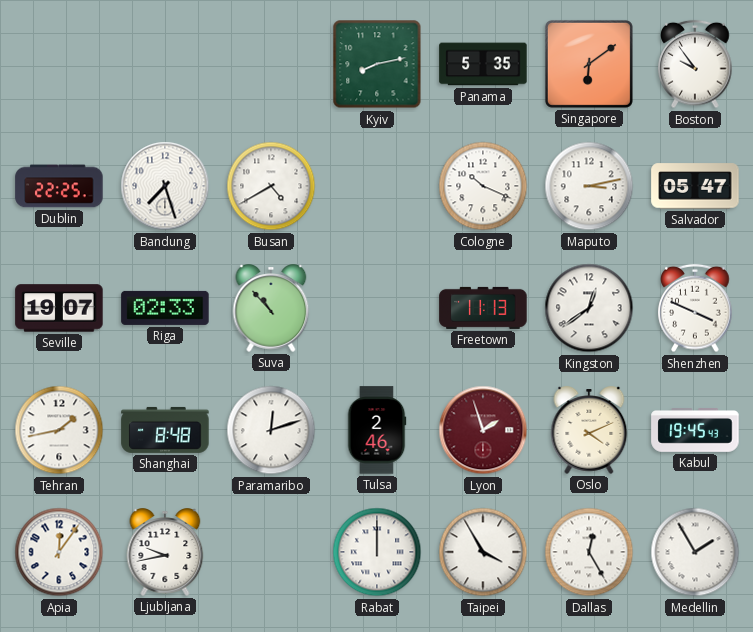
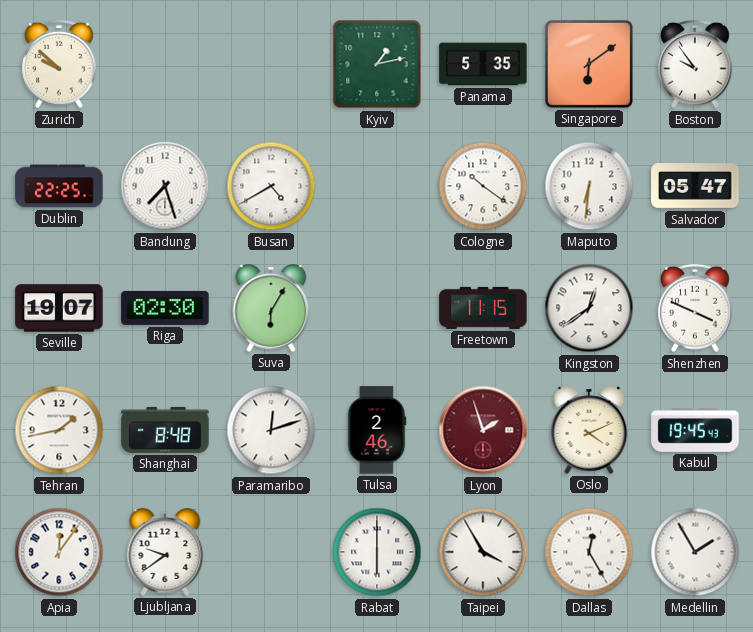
Zurich: none -> 9:52 (59, 64)
Kyiv: 8:13 -> 1:13 (377, 64)
Cologne: 10:19 -> 10:21 (483, 186)
Maputo: 3:13 -> 6:31 (589, 186)
Riga: 02:33 -> 02:30 (165, 308)
Suva: 10:53 -> 6:05 (271, 308)
Freetown: 11:13 -> 11:15 (483, 308)
Ljubljana: 9:43 -> 9:39 (165, 552)
Rabat: 12:00 -> 6:00 (377, 552)
